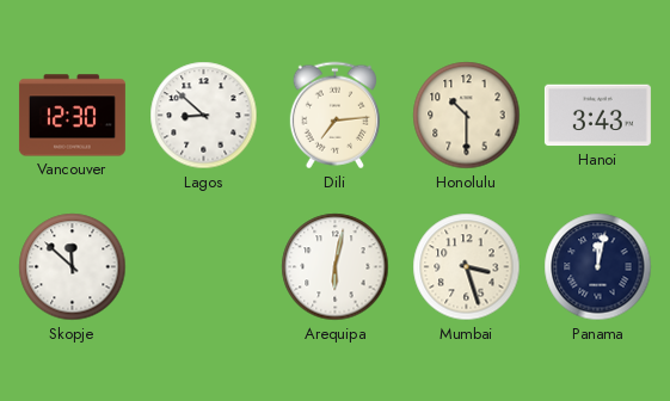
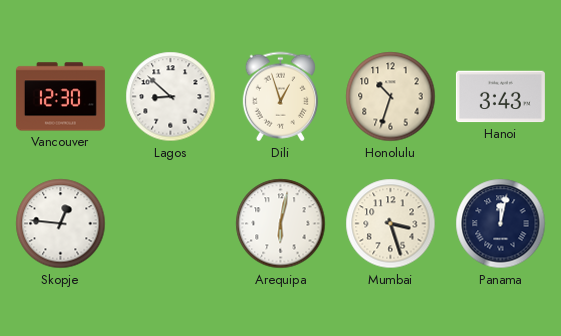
Dili: 7:14 -> 12:57 (280, 97)
Honolulu: 10:30 -> 10:33 (391, 97)
Skopje: 11:52 -> 12:46 (61, 224)
